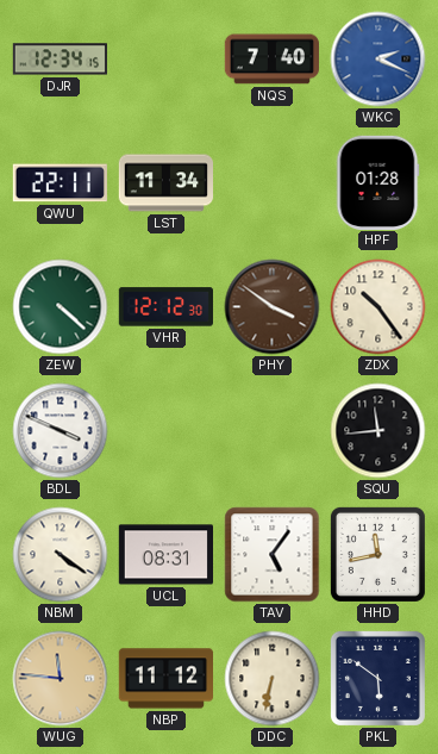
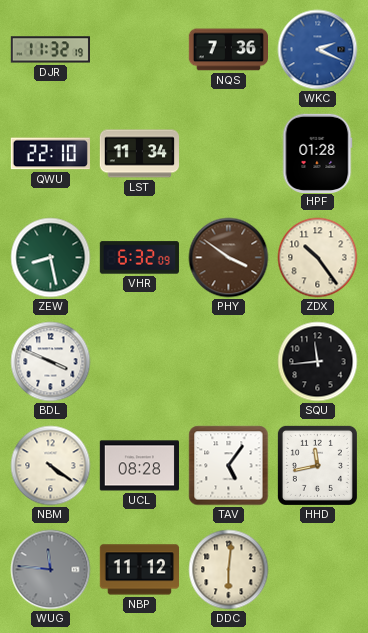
DJR: 12:34 -> 11:32 (50, 50)
NQS: 7:40 -> 7:36 (228, 50)
QWU: 22:11 -> 22:10 (50, 154)
ZEW: 4:22 -> 8:28 (51, 258)
VHR: 12:12 -> 6:32 (139, 258)
UCL: 08:31 -> 08:28 (139, 466)
WUG dial: champagne -> grey (51, 570)
DDC: 6:32 -> 6:01 (229, 570)
PKL: 5:51 -> none (377, 678)
